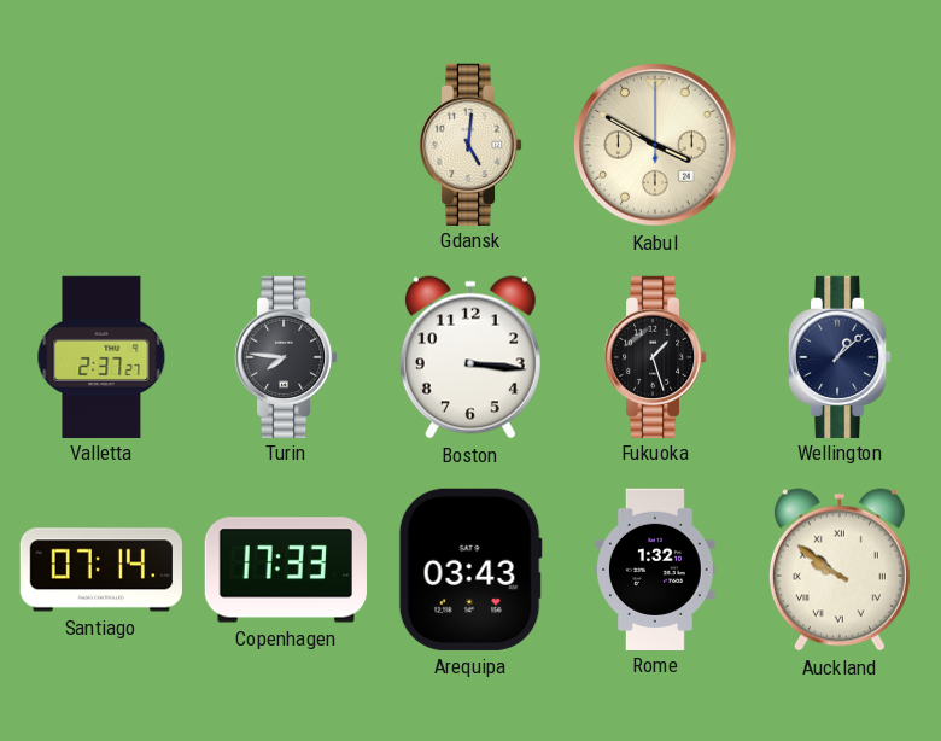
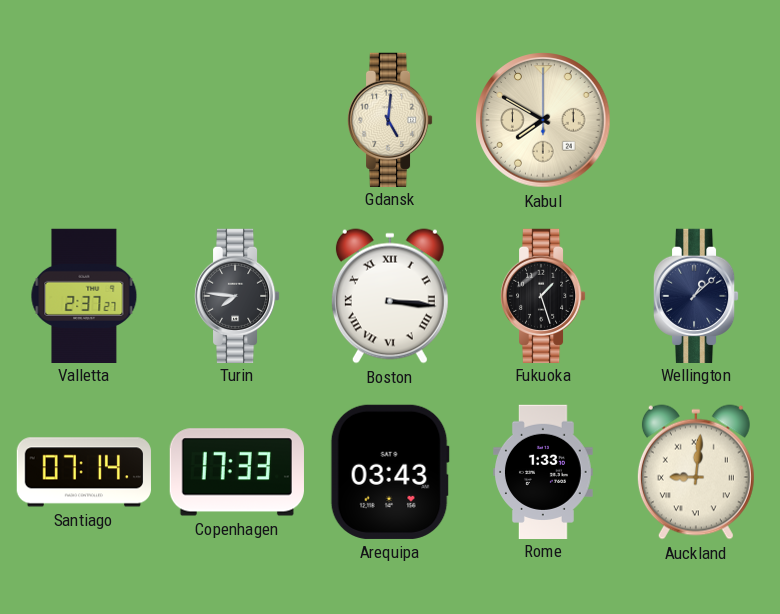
Kabul: 3:50 -> 7:50 (543, 120)
Boston numerals: Arabic -> Roman (390, 296)
Rome: 1:32 -> 1:33 (544, 471)
Auckland: 9:51 -> 9:01 (696, 472)
